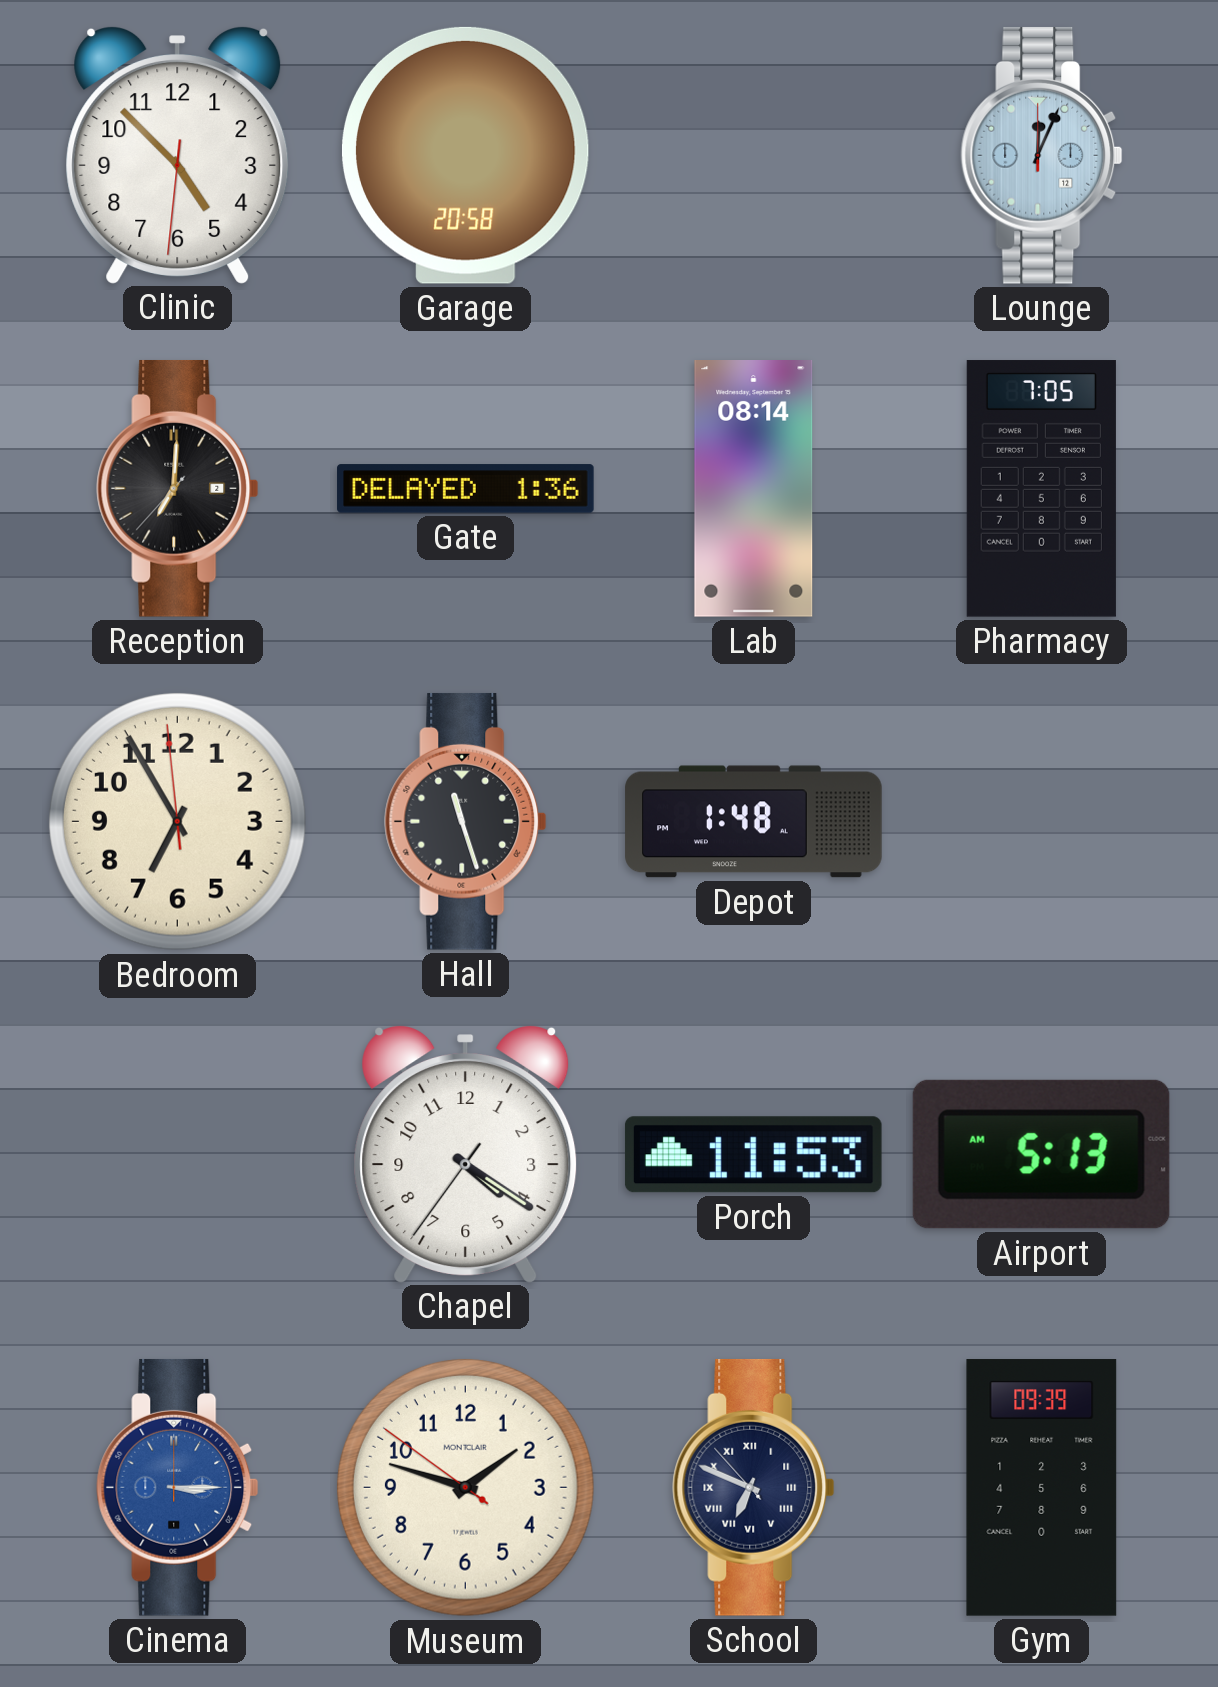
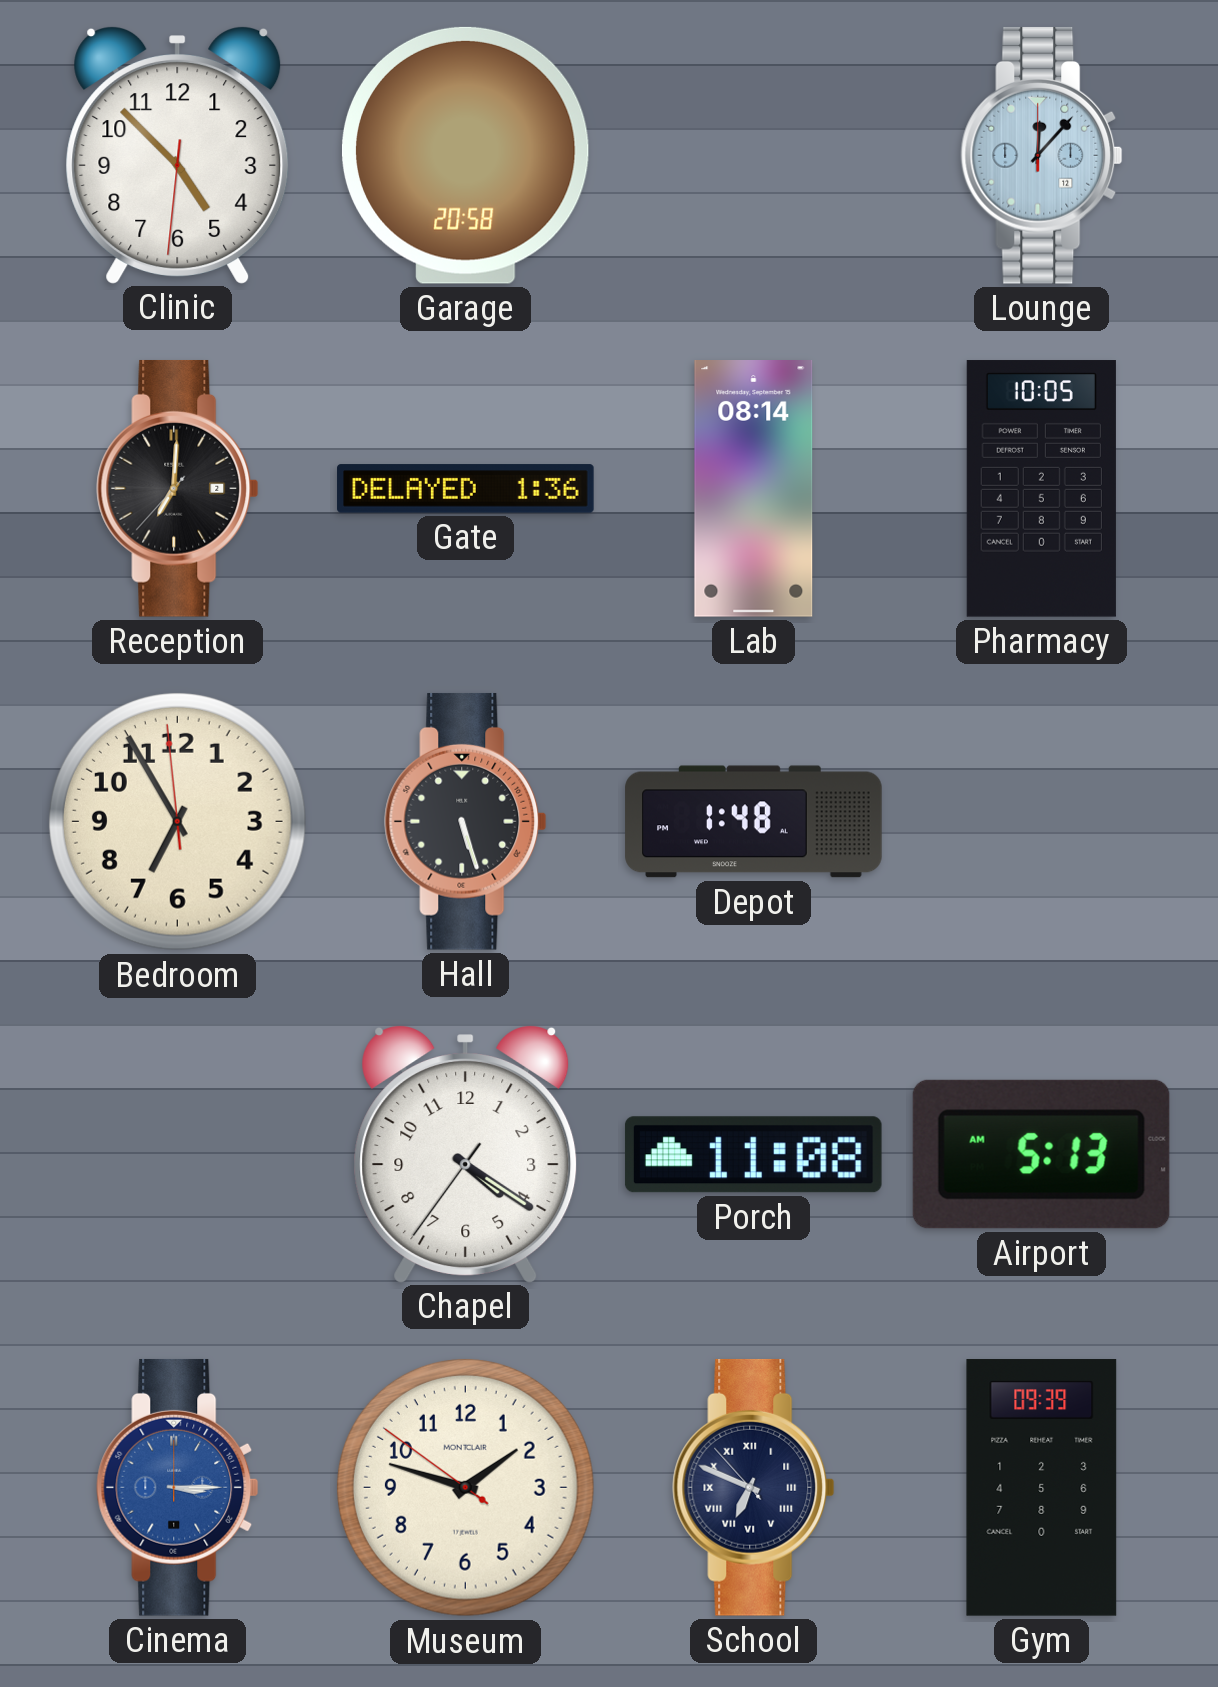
Lounge: 12:04 -> 12:07 (1042, 155)
Pharmacy: 7:05 -> 10:05 (1041, 489)
Hall: 11:27 -> 5:27 (466, 821)
Porch: 11:53 -> 11:08 (753, 1155)
